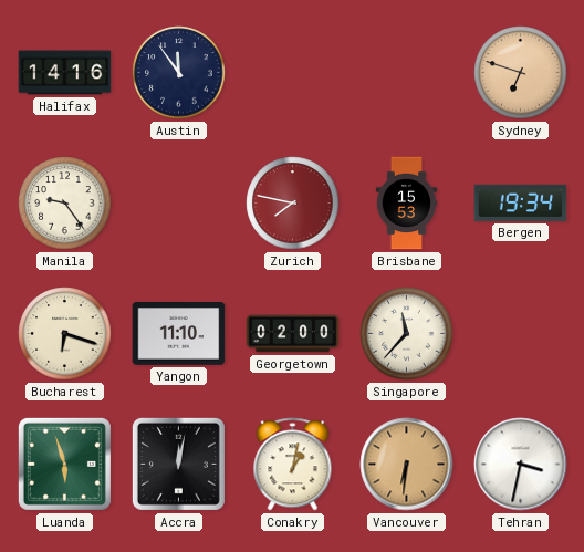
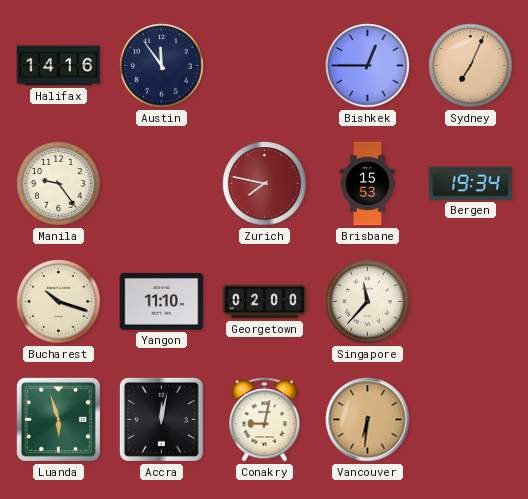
Bishkek: none -> 12:45 (368, 66)
Sydney: 6:48 -> 7:04 (471, 66)
Bucharest: 6:18 -> 10:18 (59, 302)
Conakry: 1:02 -> 9:02 (265, 420)
Tehran: 3:32 -> none (521, 465)
